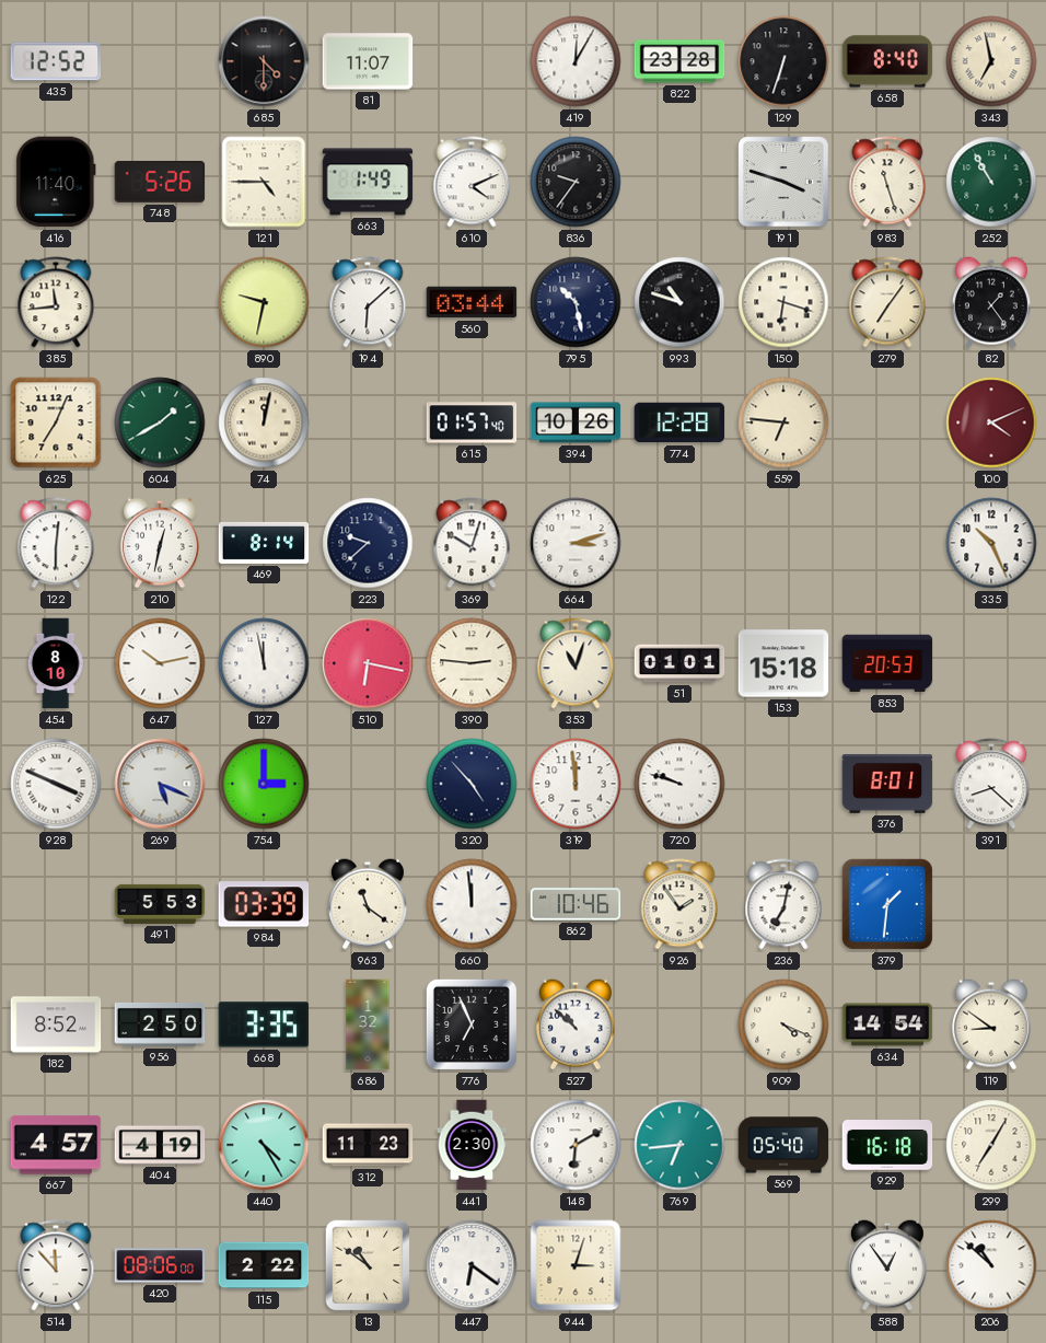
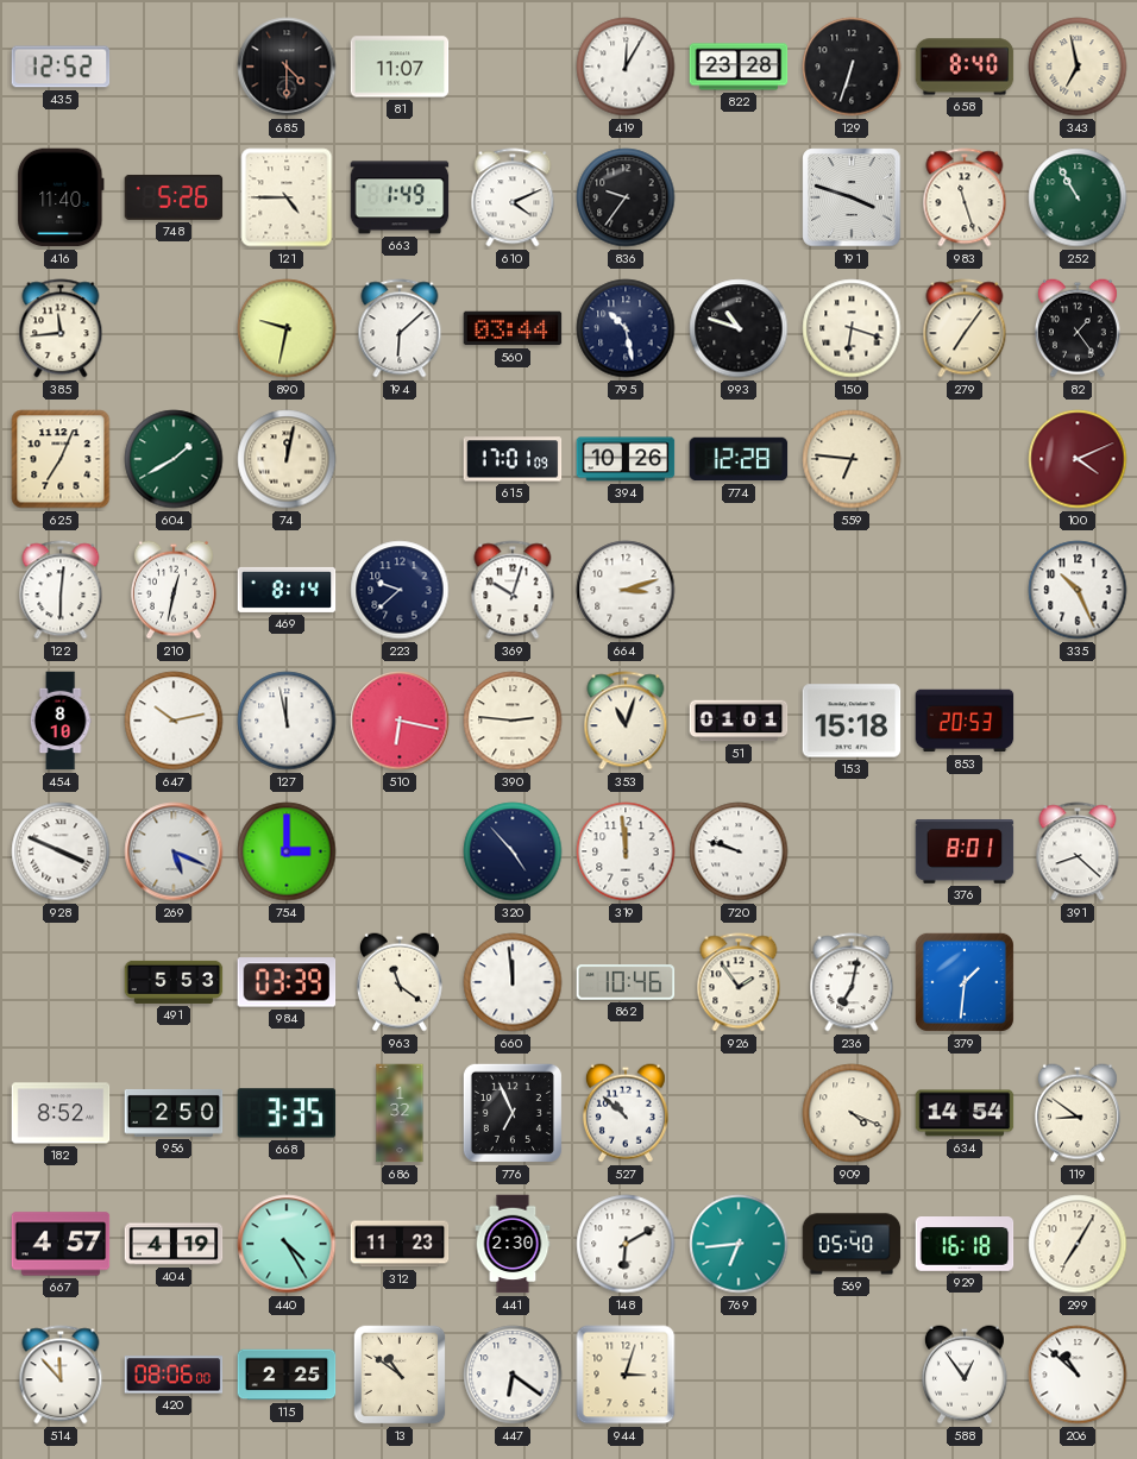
615: 01:57 -> 17:01 (513, 459)
115: 2:22 -> 2:25 (287, 1375)
